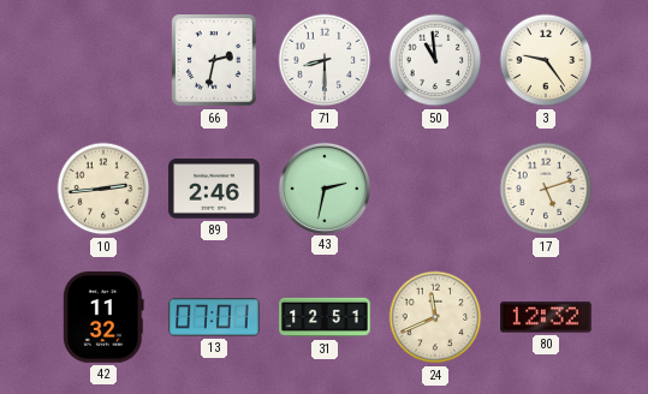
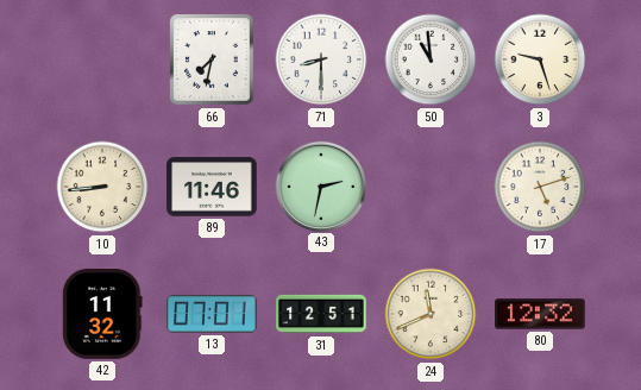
66: 2:32 -> 7:32 (212, 59)
3: 9:24 -> 9:27 (540, 59)
10: 2:44 -> 8:44 (102, 187)
89: 2:46 -> 11:46 (212, 187)
